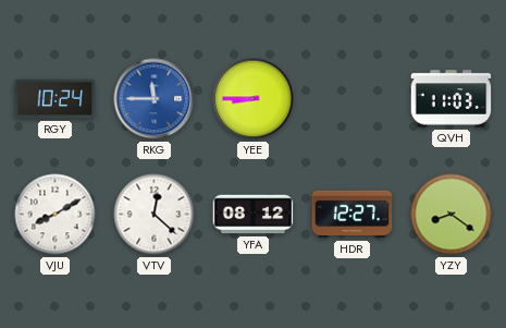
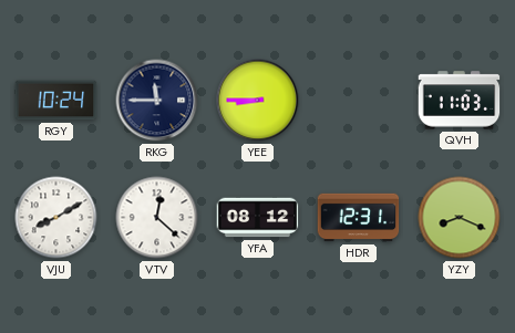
RKG dial: blue -> navy (157, 101)
HDR: 12:27 -> 12:31 (359, 218)
YZY: 8:21 -> 8:19 (460, 218)
